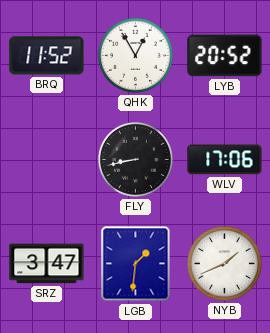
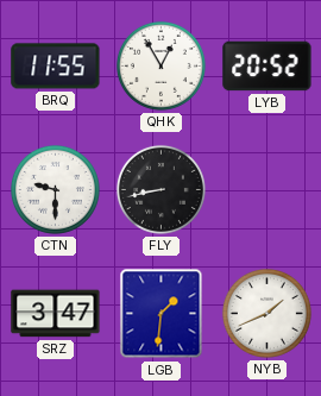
BRQ: 11:52 -> 11:55 (56, 67)
CTN: none -> 9:30 (55, 189)
WLV: 17:06 -> none (225, 160)
